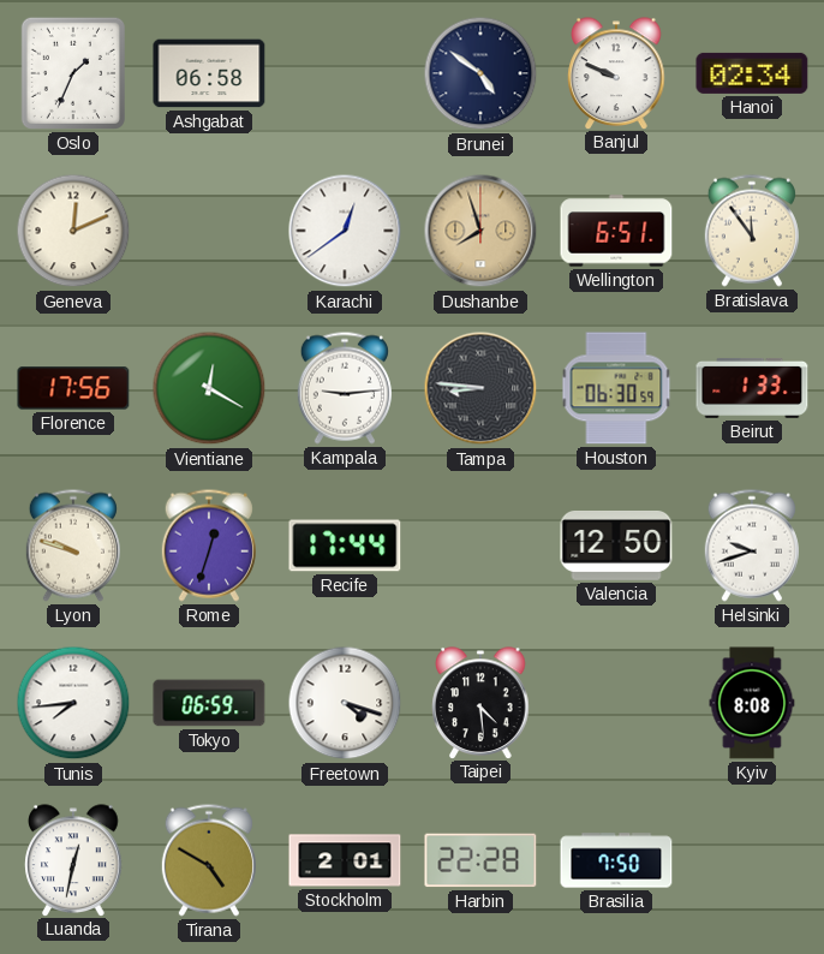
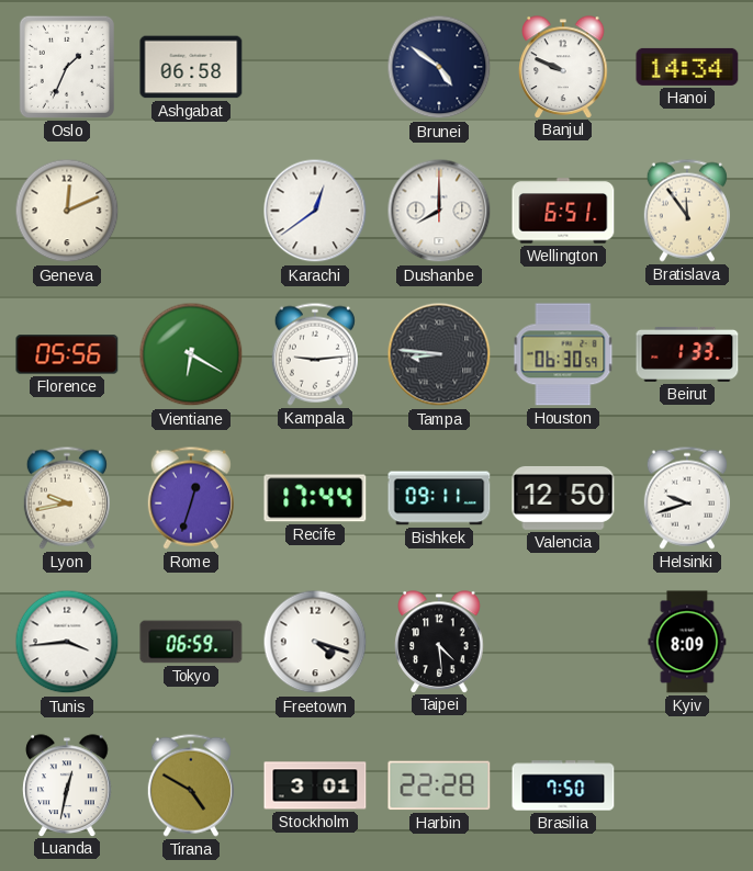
Hanoi: 02:34 -> 14:34 (687, 67)
Dushanbe: 7:57 -> 8:00 (439, 211)
Dushanbe dial: champagne -> white (439, 211)
Florence: 17:56 -> 05:56 (67, 354)
Vientiane: 12:20 -> 6:20 (191, 354)
Lyon: 9:48 -> 9:43 (67, 498)
Bishkek: none -> 09:11 (439, 498)
Tunis: 7:44 -> 3:44 (67, 642)
Kyiv: 8:08 -> 8:09 (687, 642)
Stockholm: 2:01 -> 3:01 (315, 785)
